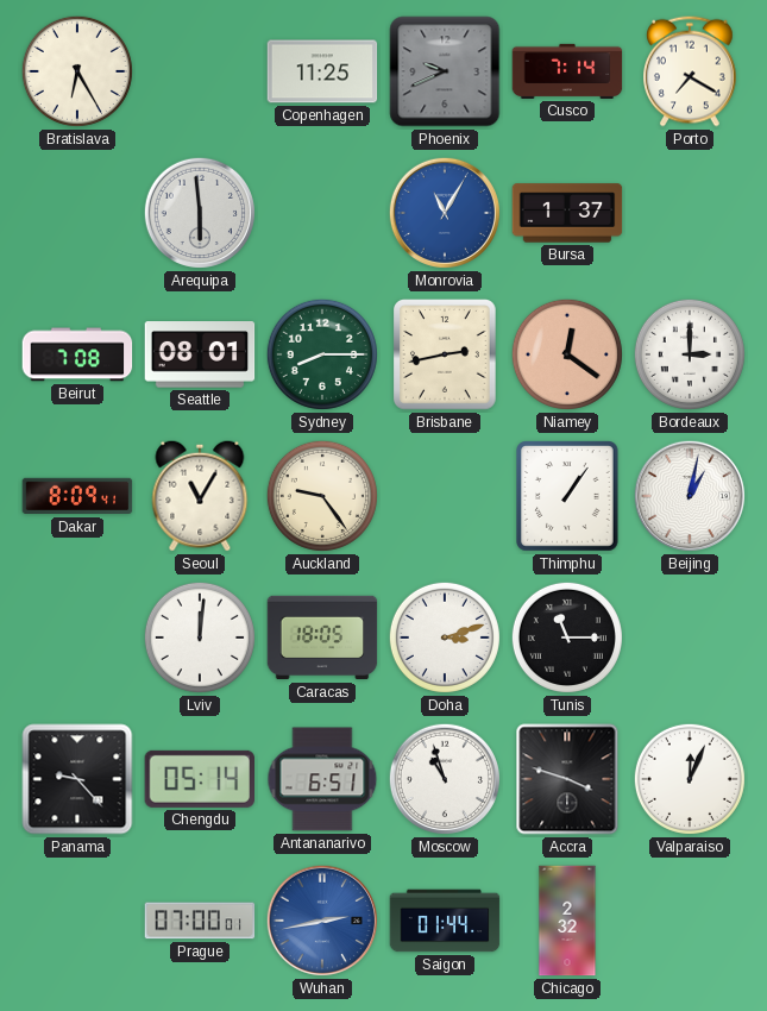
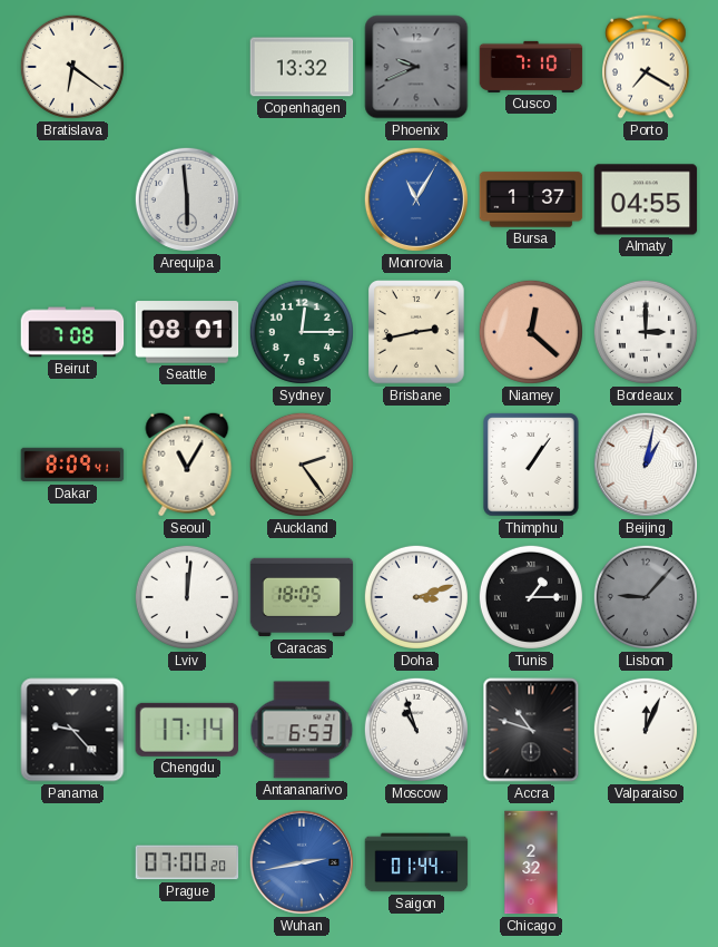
Bratislava: 6:25 -> 6:21 (72, 67)
Copenhagen: 11:25 -> 13:32 (302, 67)
Cusco: 7:14 -> 7:10 (531, 67)
Almaty: none -> 04:55 (646, 199)
Sydney: 8:15 -> 12:15 (302, 332)
Niamey: 12:21 -> 12:22 (531, 332)
Auckland: 9:24 -> 2:24 (302, 465)
Tunis: 11:15 -> 1:15 (531, 597)
Lisbon: none -> 9:07 (646, 597)
Chengdu: 05:14 -> 17:14 (187, 730)
Antananarivo: 6:51 -> 6:53 (302, 730)
Accra: 3:48 -> 10:48 (531, 730)
Prague: 07:00:01 -> 07:00:20 (187, 862)
